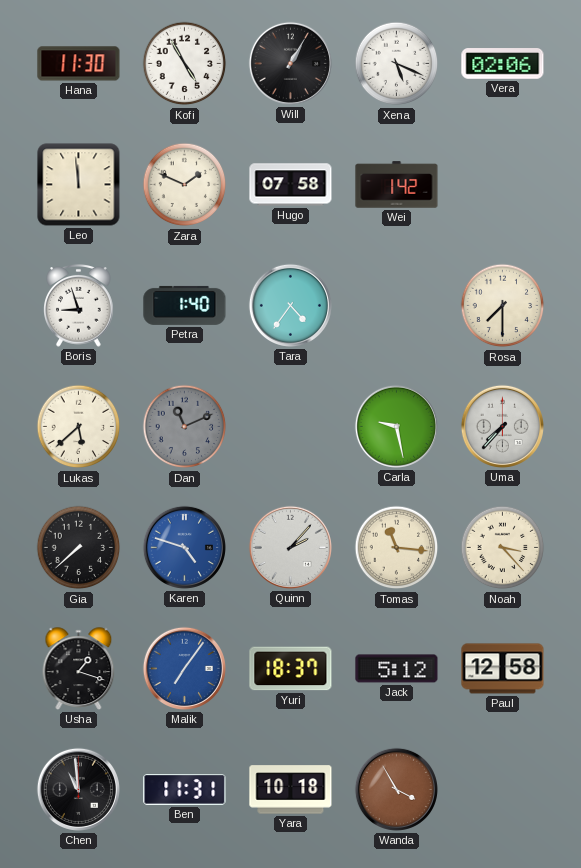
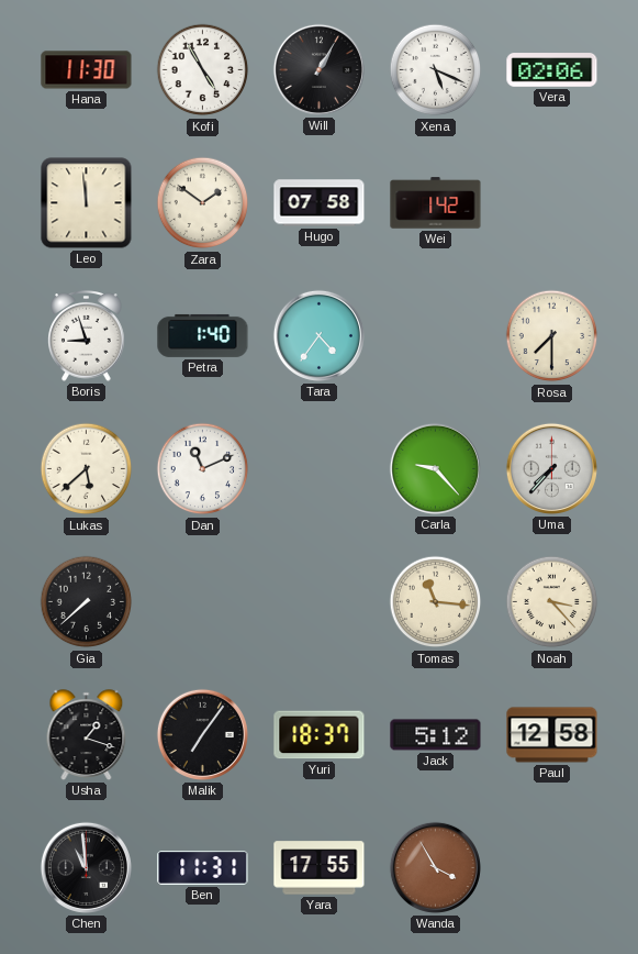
Zara: 1:49 -> 1:51 (203, 203)
Dan dial: grey -> white (203, 469)
Carla: 9:28 -> 9:23 (435, 468)
Karen: 4:48 -> none (184, 547)
Quinn: 2:07 -> none (290, 547)
Malik dial: blue -> black (202, 734)
Yara: 10:18 -> 17:55 (320, 868)
